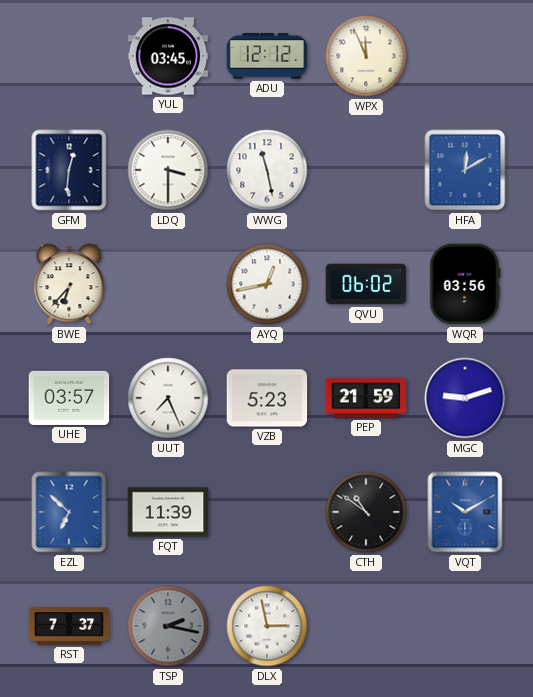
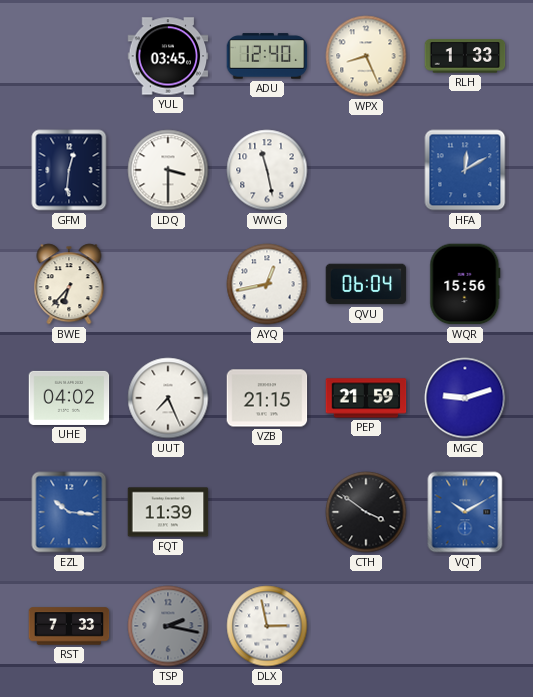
ADU: 12:12 -> 12:40 (267, 56)
WPX: 11:56 -> 8:26 (366, 56)
RLH: none -> 1:33 (465, 56)
QVU: 06:02 -> 06:04 (366, 284)
WQR: 03:56 -> 15:56 (465, 284)
UHE: 03:57 -> 04:02 (69, 398)
VZB: 5:23 -> 21:15 (267, 398)
EZL: 6:52 -> 10:16 (69, 512)
CTH: 10:51 -> 3:51 (366, 512)
RST: 7:37 -> 7:33 (69, 626)
